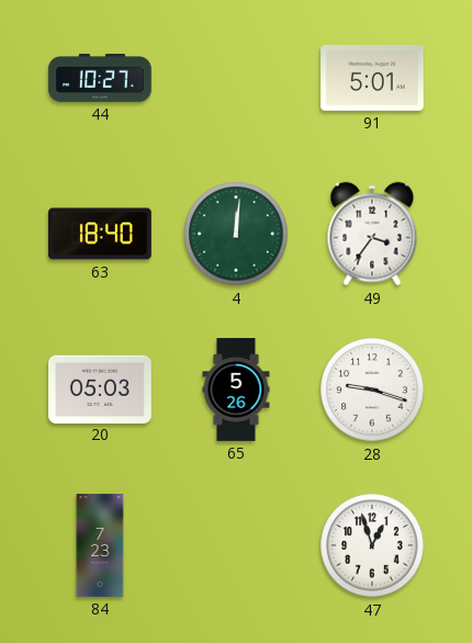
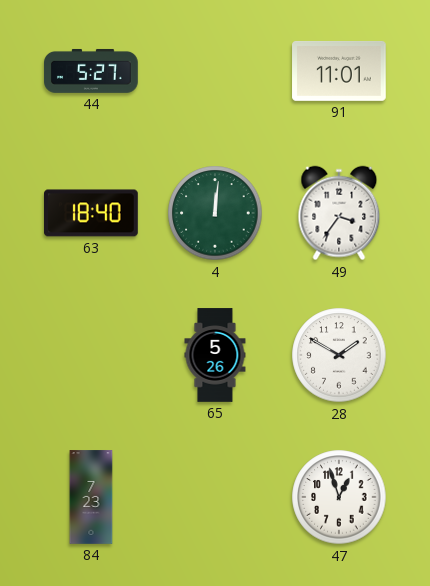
44: 10:27 -> 5:27 (91, 71)
91: 5:01 -> 11:01 (339, 71)
20: 05:03 -> none (100, 388)
28: 9:18 -> 1:50 (339, 355)
